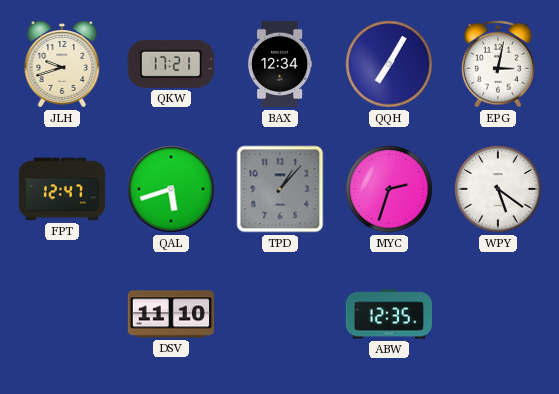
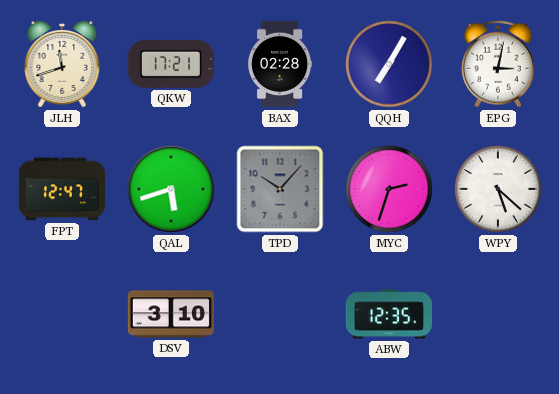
JLH: 9:42 -> 11:42 (62, 64)
BAX: 12:34 -> 02:28 (280, 64)
TPD: 1:07 -> 10:07 (280, 189)
WPY: 5:21 -> 5:22 (498, 189)
DSV: 11:10 -> 3:10 (170, 314)
